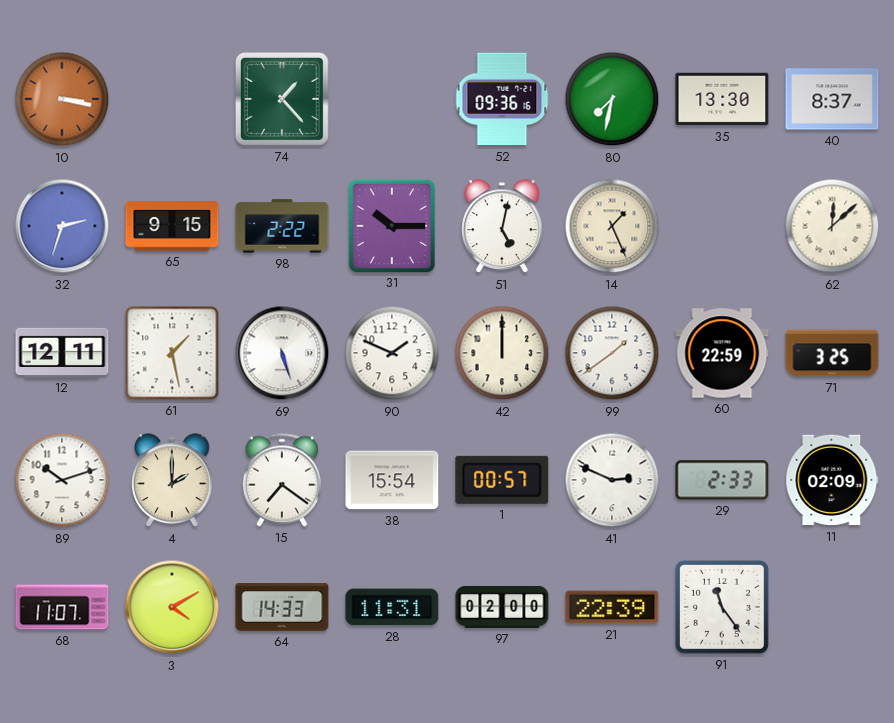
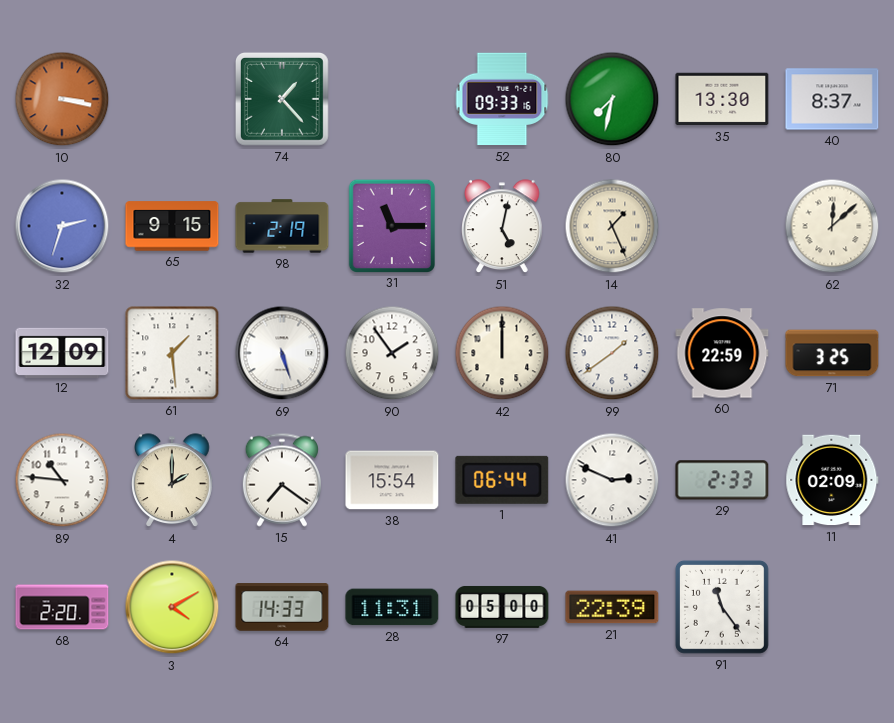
52: 09:36 -> 09:33 (502, 99)
98: 2:22 -> 2:19 (282, 226)
31: 10:15 -> 11:15 (391, 225)
12: 12:11 -> 12:09 (62, 352)
61: 1:28 -> 1:29 (172, 353)
90: 1:49 -> 1:54 (392, 353)
89: 10:12 -> 10:46 (62, 480)
1: 00:57 -> 06:44 (502, 480)
68: 11:07 -> 2:20 (62, 607)
97: 02:00 -> 05:00 (502, 607)
